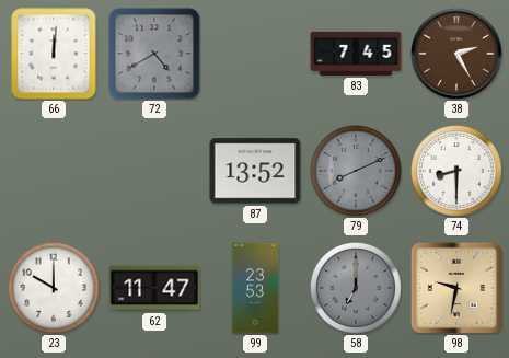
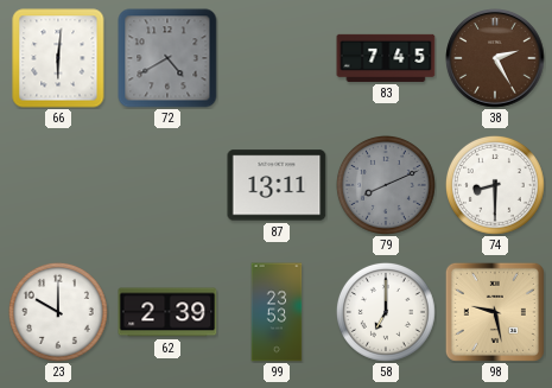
66: 12:01 -> 6:01 (58, 58)
87: 13:52 -> 13:11 (277, 185)
62: 11:47 -> 2:39 (167, 312)
58 dial: grey -> white (386, 312)
98: 9:32 -> 9:28 (495, 312)
